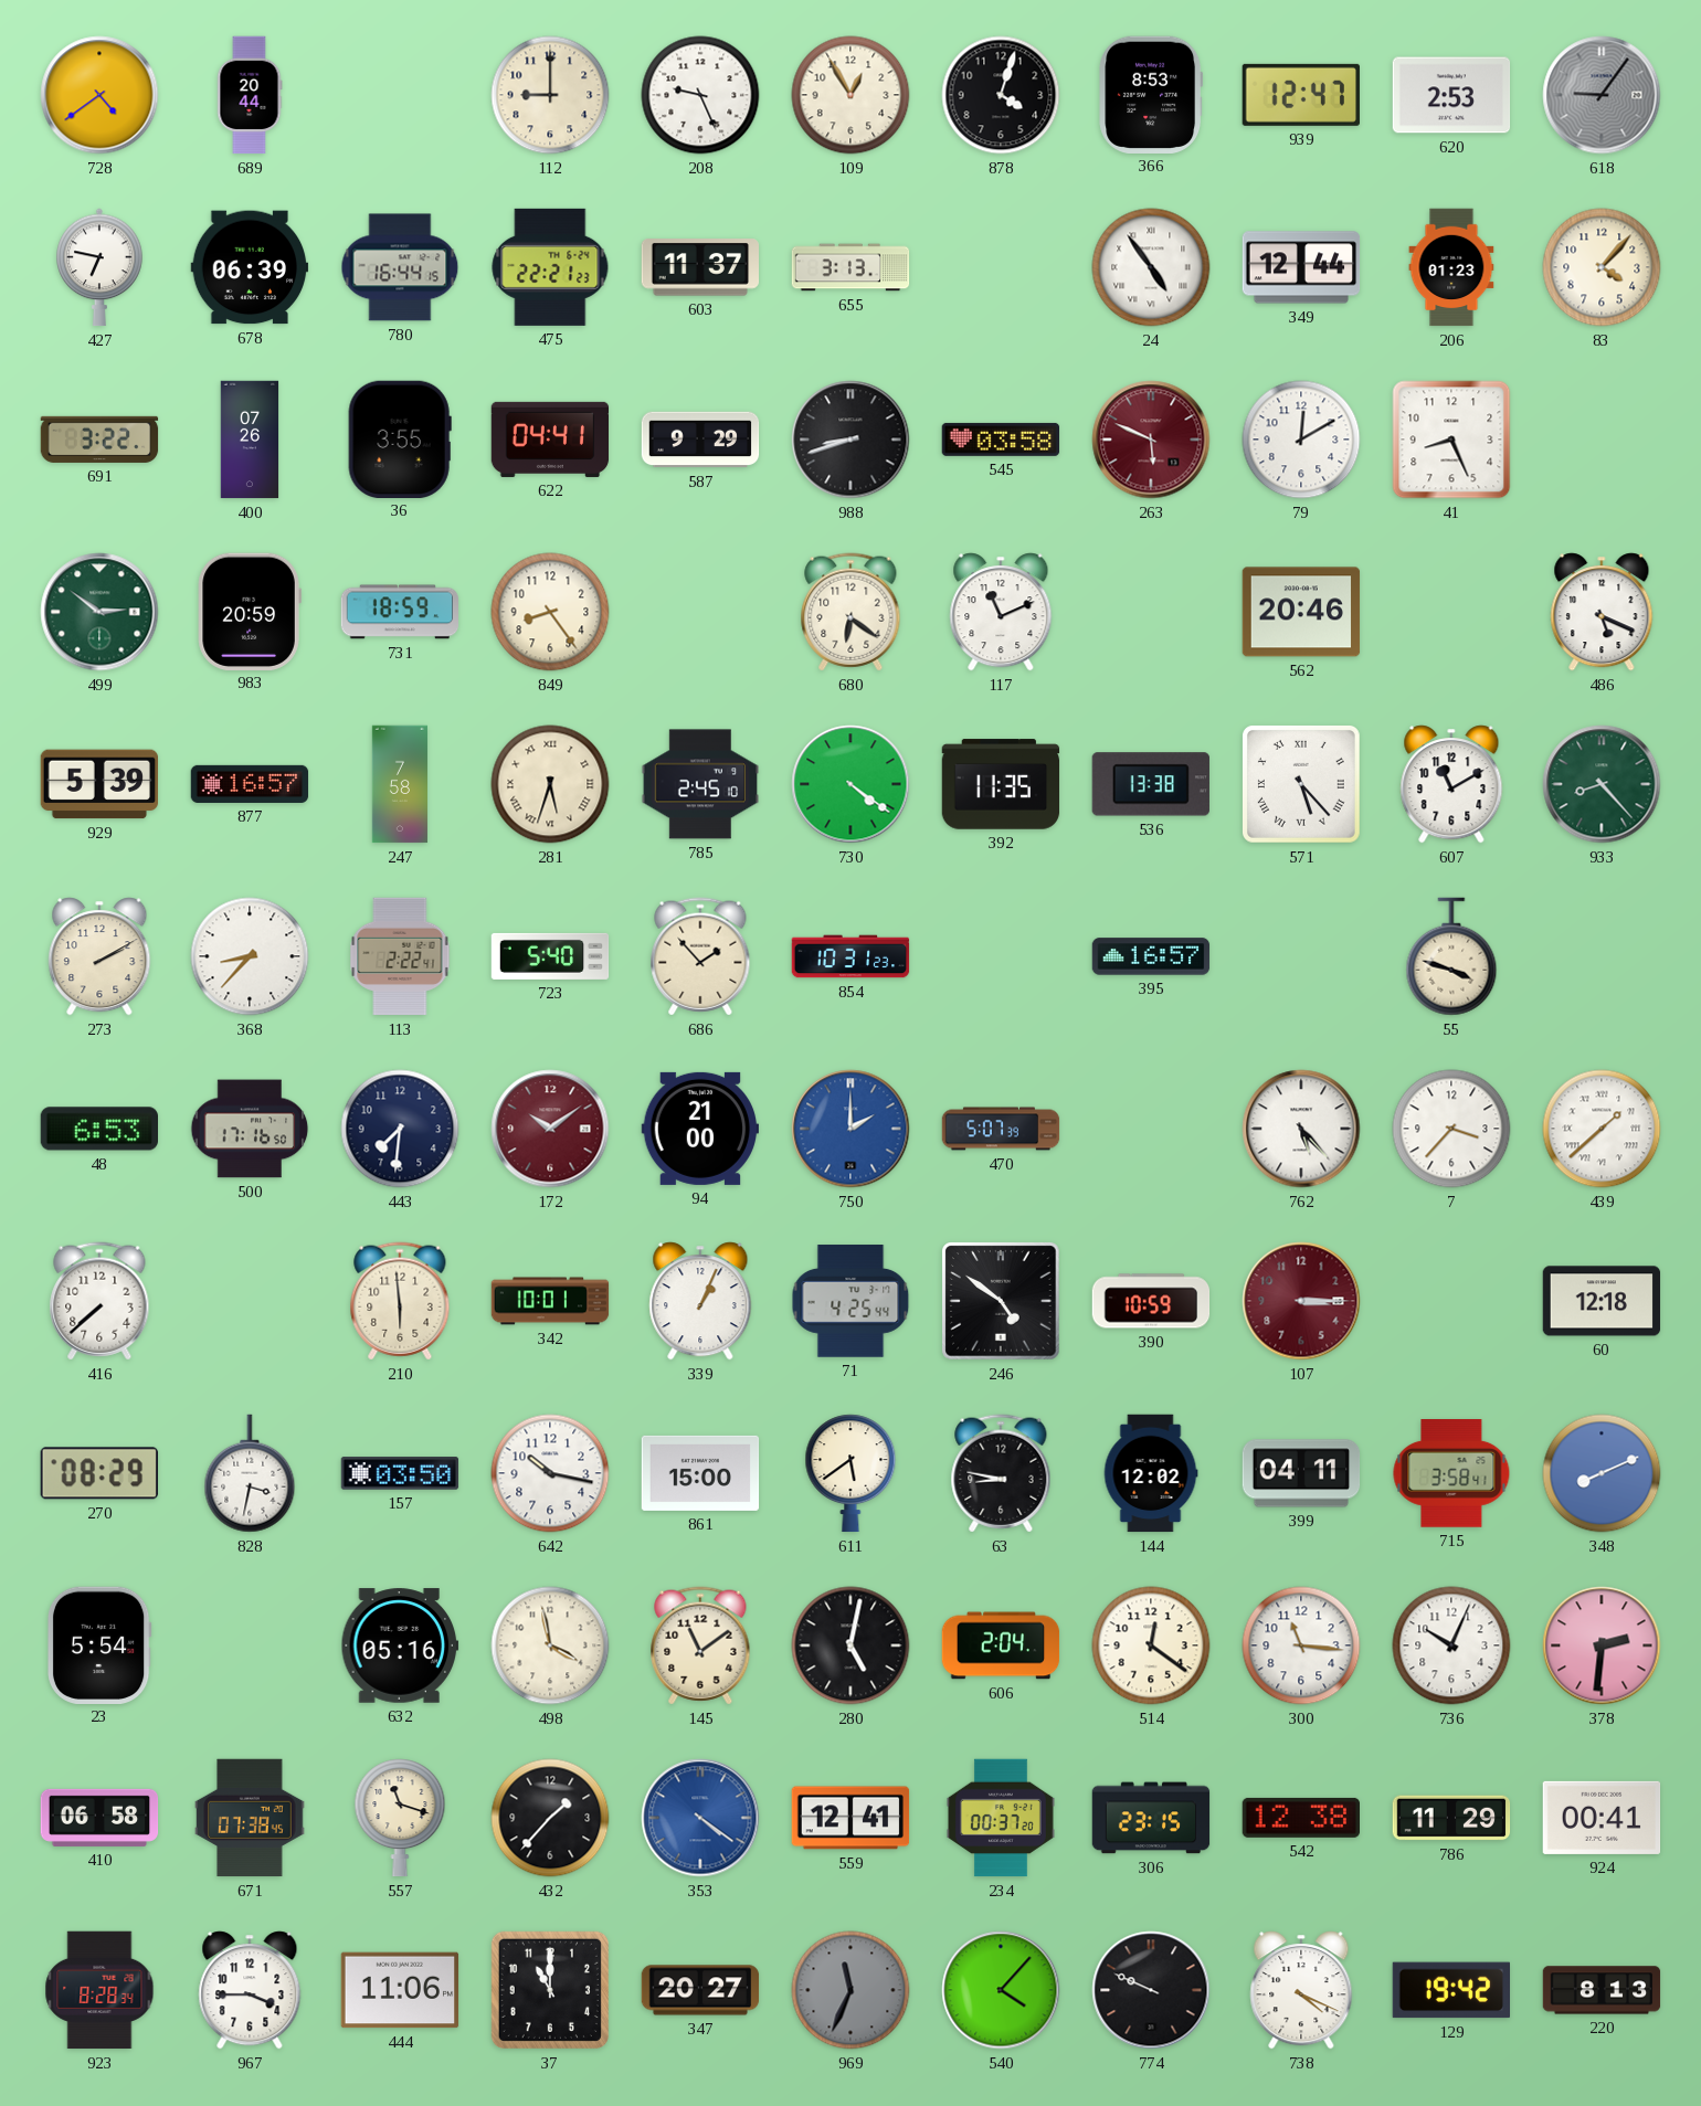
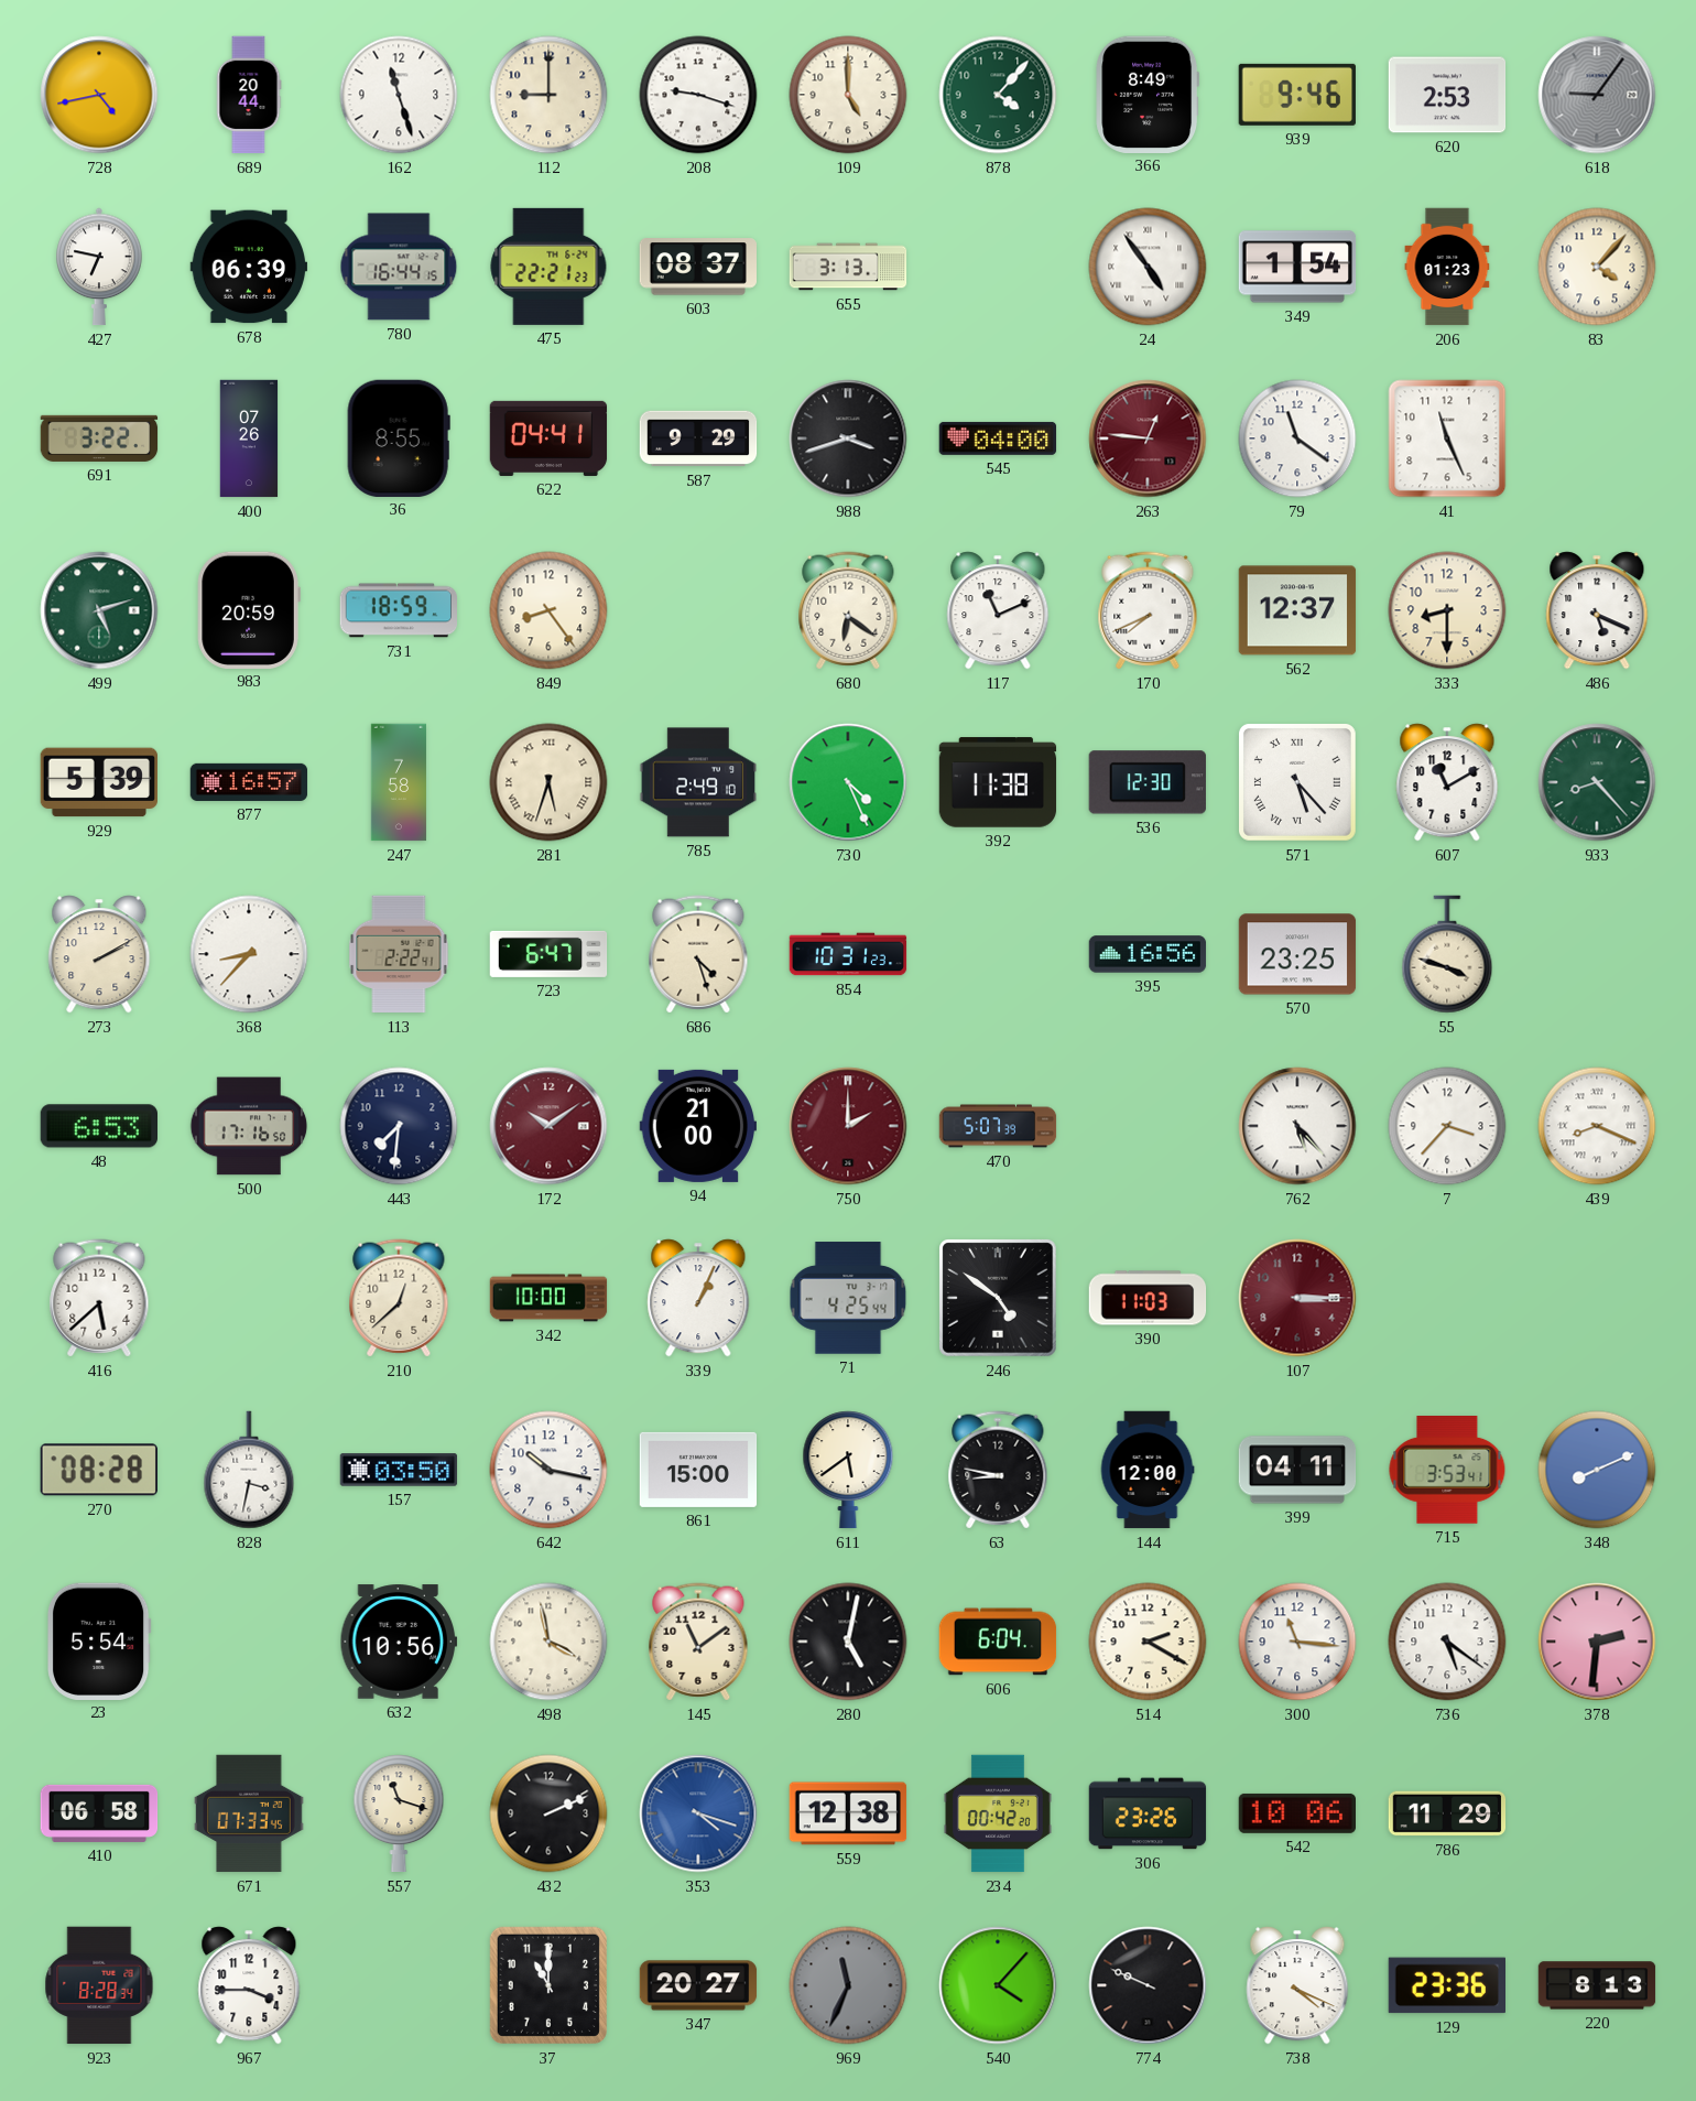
728: 4:39 -> 4:43 (99, 95)
162: none -> 11:27 (399, 95)
208: 9:26 -> 9:18 (698, 95)
109: 12:55 -> 5:00 (848, 95)
878: 4:03 -> 4:07 (998, 95)
878 dial: black -> green (998, 95)
366: 8:53 -> 8:49 (1148, 94)
939: 12:47 -> 9:46 (1297, 95)
603: 11:37 -> 08:37 (697, 267)
349: 12:44 -> 1:54 (1297, 267)
36: 3:55 -> 8:55 (399, 437)
988: 8:42 -> 3:42 (848, 438)
545: 03:58 -> 04:00 (998, 438)
263: 5:49 -> 12:46 (1148, 438)
79: 12:10 -> 11:21 (1297, 438)
41: 8:26 -> 11:26 (1447, 438)
499: 2:51 -> 5:12 (99, 610)
170: none -> 7:41 (1148, 610)
562: 20:46 -> 12:37 (1297, 610)
333: none -> 8:30 (1447, 610)
785: 2:45 -> 2:49 (698, 782)
730: 4:21 -> 4:26 (848, 782)
392: 11:35 -> 11:38 (998, 782)
536: 13:38 -> 12:30 (1148, 782)
723: 5:40 -> 6:47 (548, 954)
686: 1:53 -> 4:27 (698, 954)
395: 16:57 -> 16:56 (1148, 954)
570: none -> 23:25 (1297, 954)
750 dial: blue -> burgundy (848, 1126)
439: 1:38 -> 8:19 (1597, 1126)
416: 7:38 -> 5:38 (99, 1298)
210: 5:59 -> 12:38 (399, 1298)
342: 10:01 -> 10:00 (548, 1298)
390: 10:59 -> 11:03 (1148, 1298)
60: 12:18 -> none (1602, 1301)
270: 08:29 -> 08:28 (99, 1470)
144: 12:02 -> 12:00 (1148, 1470)
715: 3:58 -> 3:53 (1447, 1471)
632: 05:16 -> 10:56 (399, 1642)
606: 2:04 -> 6:04 (998, 1642)
514: 12:21 -> 2:20 (1148, 1642)
736: 10:04 -> 5:21 (1447, 1642)
671: 07:38 -> 07:33 (249, 1813)
432: 1:37 -> 2:11 (548, 1813)
353: 4:21 -> 4:18 (698, 1813)
559: 12:41 -> 12:38 (848, 1813)
234: 00:37 -> 00:42 (998, 1813)
306: 23:15 -> 23:26 (1148, 1813)
542: 12:38 -> 10:06 (1296, 1813)
924: 00:41 -> none (1602, 1818)
444: 11:06 -> none (400, 1990)
129: 19:42 -> 23:36 (1446, 1985)
